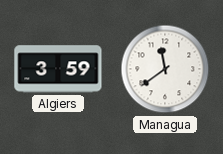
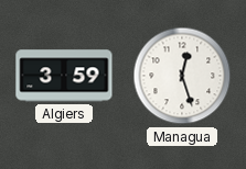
Managua: 11:39 -> 12:27 (182, 76)
